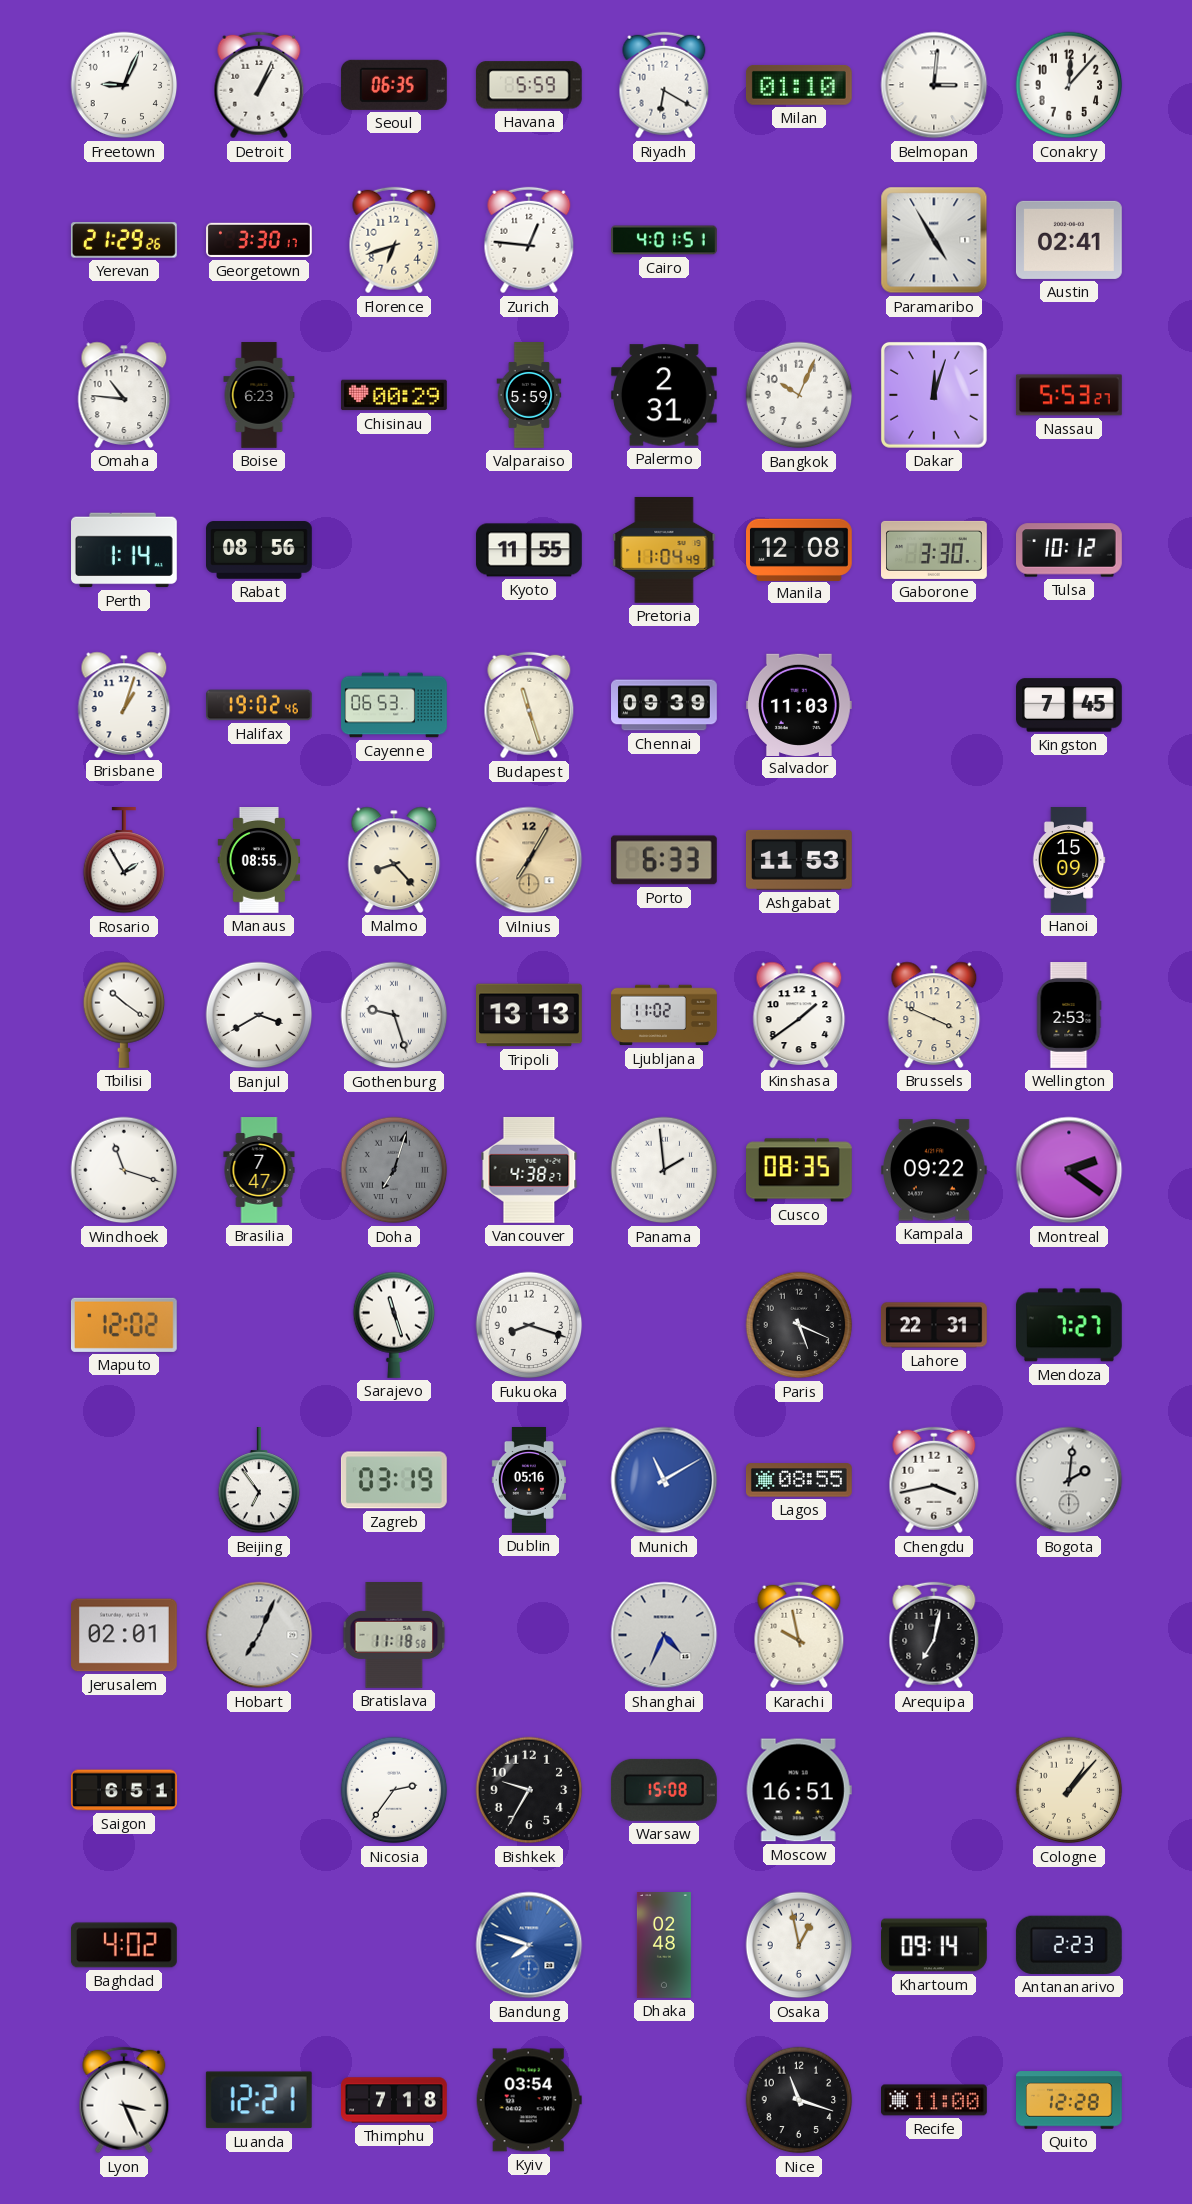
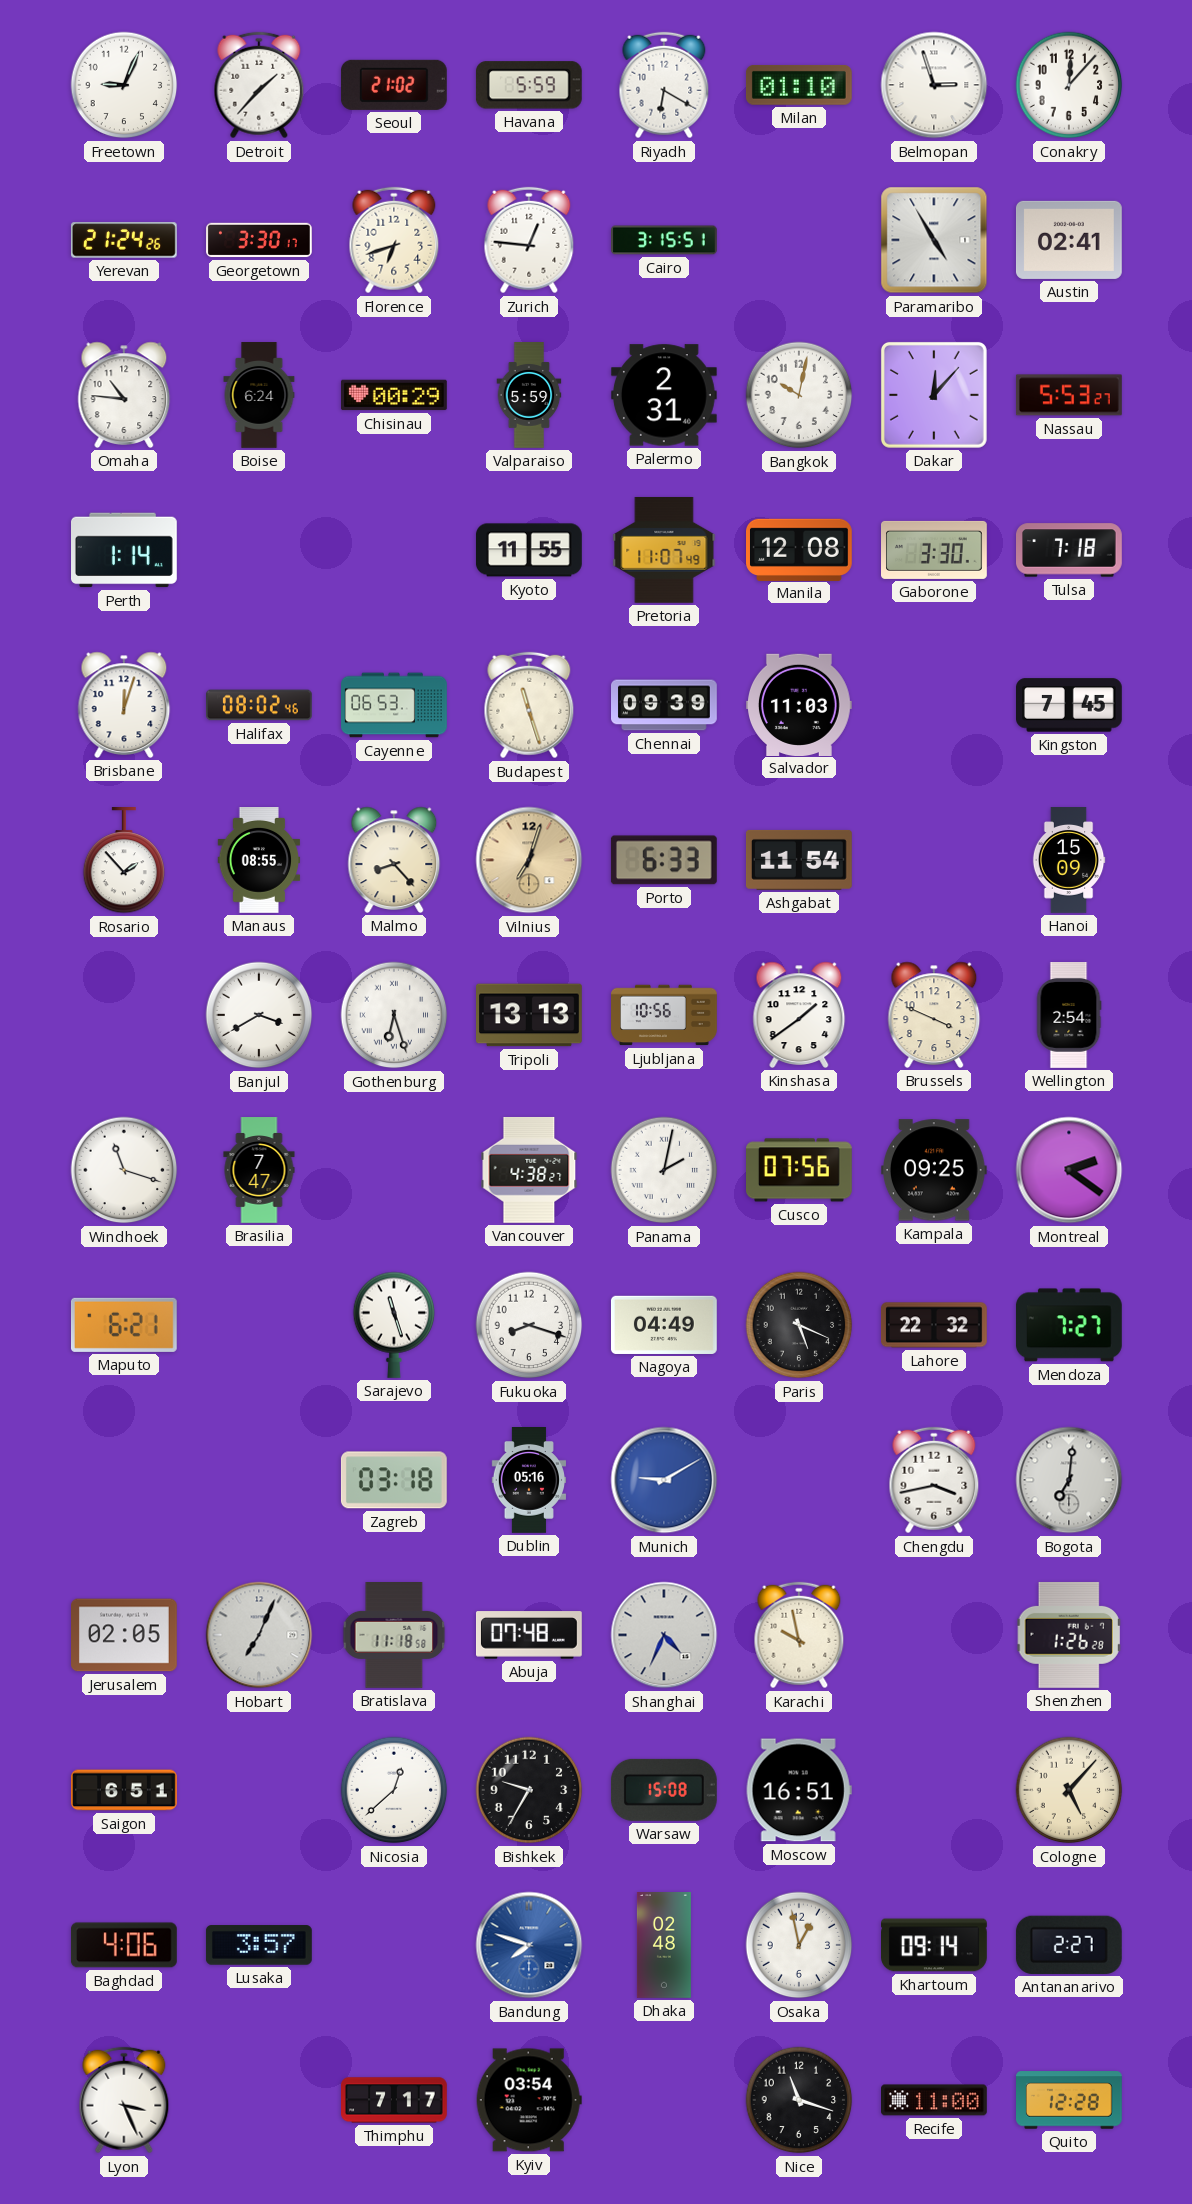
Detroit: 1:04 -> 1:37 (259, 85)
Seoul: 06:35 -> 21:02 (394, 85)
Belmopan: 3:01 -> 2:57 (934, 85)
Yerevan: 21:29 -> 21:24 (124, 240)
Cairo: 4:01 -> 3:15 (665, 240)
Boise: 6:23 -> 6:24 (259, 395)
Bangkok: 10:04 -> 10:02 (799, 395)
Dakar: 12:03 -> 12:07 (934, 395)
Rabat: 08:56 -> none (260, 550)
Pretoria: 11:04 -> 11:07 (664, 550)
Tulsa: 10:12 -> 7:18 (1070, 550)
Brisbane: 1:03 -> 12:03 (124, 705)
Halifax: 19:02 -> 08:02 (260, 705)
Rosario: 1:55 -> 1:53 (124, 861)
Vilnius: 7:05 -> 7:03 (529, 860)
Ashgabat: 11:53 -> 11:54 (799, 860)
Tbilisi: 10:21 -> none (124, 1015)
Gothenburg: 9:27 -> 6:27 (394, 1015)
Ljubljana: 11:02 -> 10:56 (664, 1015)
Wellington: 2:53 -> 2:54 (1069, 1016)
Doha: 7:03 -> none (394, 1170)
Panama: 1:59 -> 2:02 (664, 1170)
Cusco: 08:35 -> 07:56 (800, 1170)
Kampala: 09:22 -> 09:25 (934, 1170)
Maputo: 12:02 -> 6:21 (124, 1325)
Nagoya: none -> 04:49 (664, 1325)
Lahore: 22:31 -> 22:32 (934, 1325)
Beijing: 6:54 -> none (259, 1481)
Zagreb: 03:19 -> 03:18 (394, 1480)
Munich: 11:10 -> 9:10 (664, 1480)
Lagos: 08:55 -> none (800, 1480)
Bogota: 2:01 -> 7:01 (1069, 1480)
Jerusalem: 02:01 -> 02:05 (125, 1635)
Abuja: none -> 07:48 (530, 1635)
Arequipa: 7:02 -> none (934, 1635)
Shenzhen: none -> 1:26 (1069, 1635)
Nicosia: 2:36 -> 12:38 (394, 1790)
Cologne: 1:07 -> 5:07 (1069, 1790)
Baghdad: 4:02 -> 4:06 (124, 1945)
Lusaka: none -> 3:57 (259, 1945)
Antananarivo: 2:23 -> 2:27 (1069, 1945)
Luanda: 12:21 -> none (259, 2100)
Thimphu: 7:18 -> 7:17 (395, 2100)
